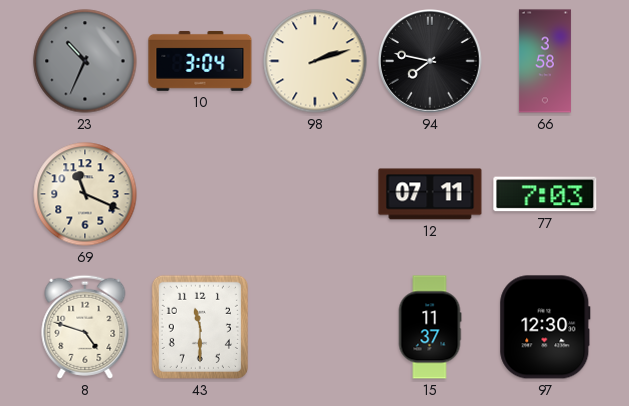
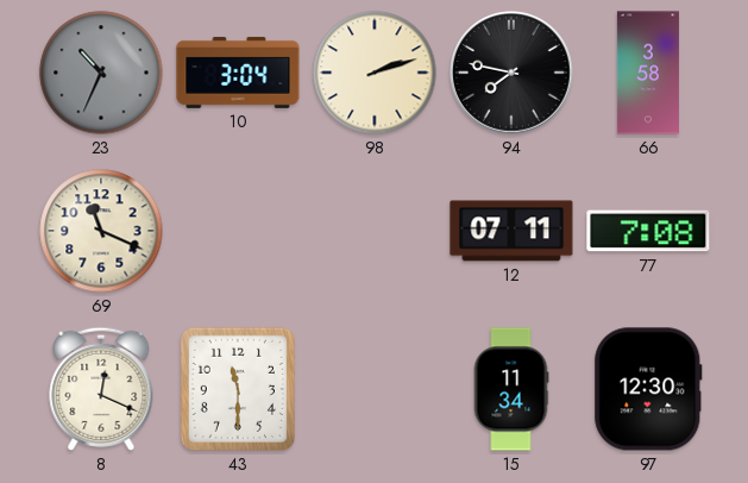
77: 7:03 -> 7:08 (648, 231)
8: 4:48 -> 12:19 (101, 389)
15: 11:37 -> 11:34 (511, 389)
